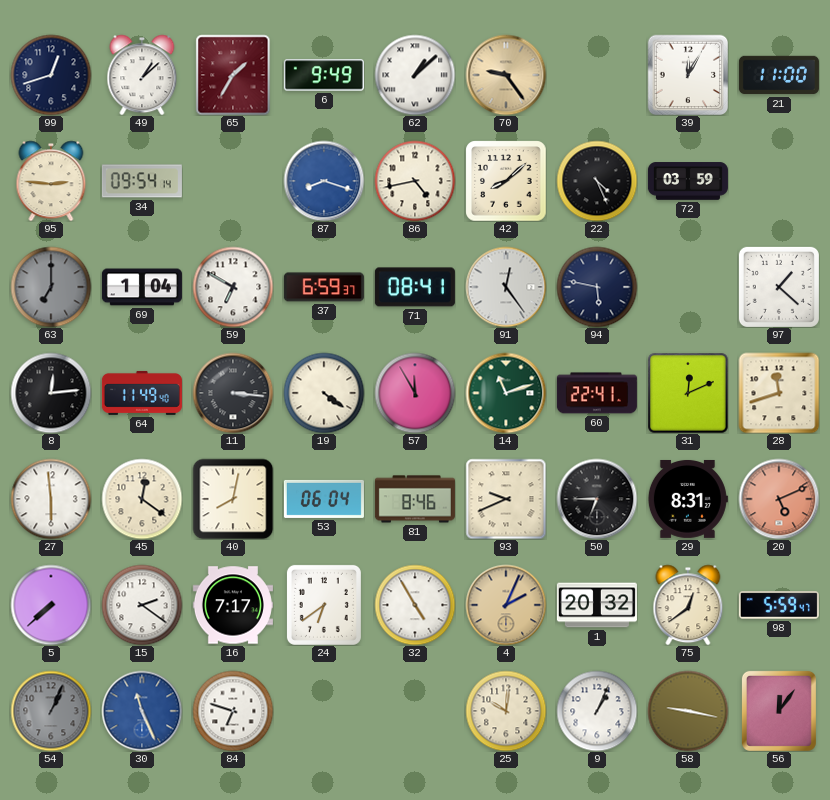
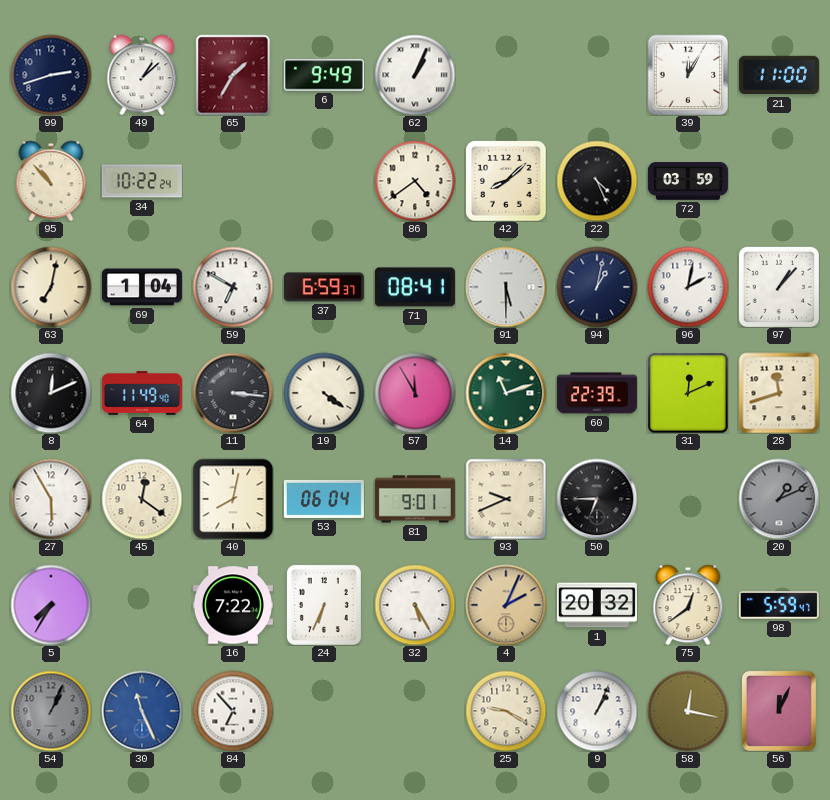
99: 12:42 -> 2:42 (51, 75)
62: 1:08 -> 1:04 (415, 75)
70: 9:24 -> none (506, 75)
95: 2:46 -> 10:53 (51, 181)
34: 09:54 -> 10:22 (142, 181)
87: 8:18 -> none (324, 181)
86: 4:43 -> 4:39 (415, 181)
63: 7:00 -> 7:02 (51, 287)
63 dial: grey -> cream (51, 287)
91: 12:24 -> 5:30 (506, 287)
94: 5:47 -> 1:02 (597, 287)
96: none -> 2:02 (688, 287)
97: 1:22 -> 1:07 (779, 287)
8: 12:14 -> 12:11 (51, 393)
60: 22:41 -> 22:39 (597, 393)
27: 5:59 -> 5:55 (51, 499)
81: 8:46 -> 9:01 (415, 499)
29: 8:31 -> none (688, 499)
20: 5:11 -> 1:11 (779, 499)
20 dial: salmon -> grey (779, 499)
5: 7:38 -> 7:35 (51, 605)
15: 2:21 -> none (142, 605)
16: 7:17 -> 7:22 (233, 605)
24: 6:39 -> 6:34 (324, 605)
32: 4:55 -> 5:25 (415, 605)
84: 6:48 -> 6:53 (233, 711)
25: 10:01 -> 9:20 (506, 711)
58: 9:17 -> 12:17 (688, 711)
56: 12:06 -> 12:04 (779, 711)
